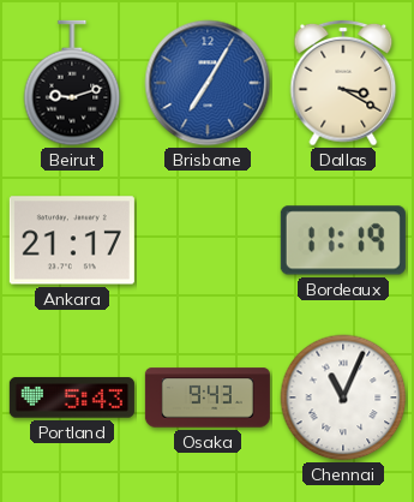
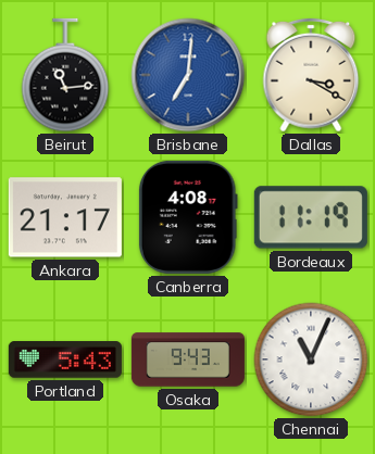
Beirut: 9:12 -> 11:14 (65, 75)
Brisbane: 7:05 -> 7:01 (188, 75)
Canberra: none -> 4:08 (188, 217)
